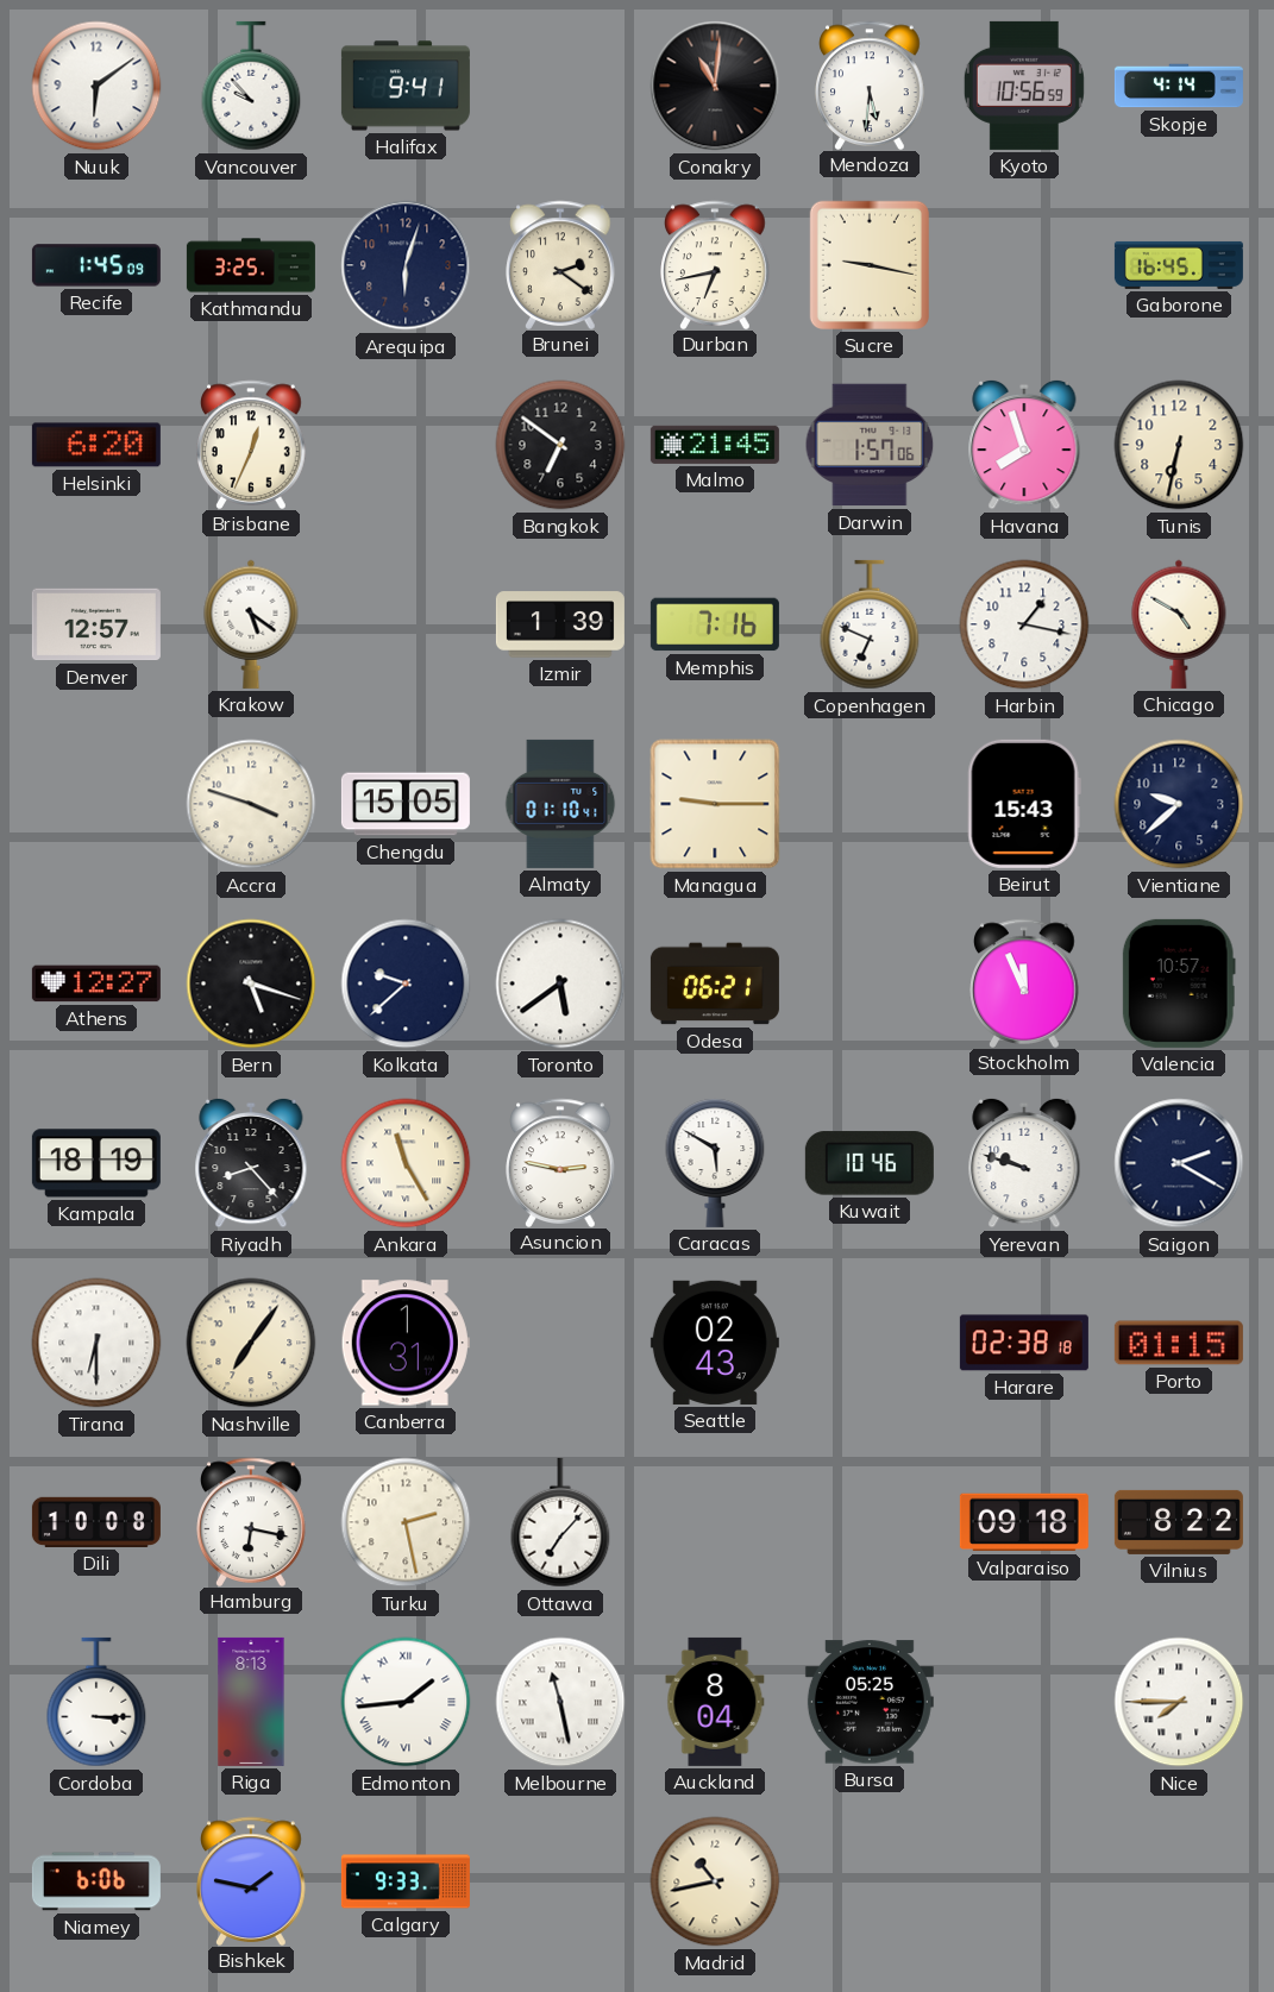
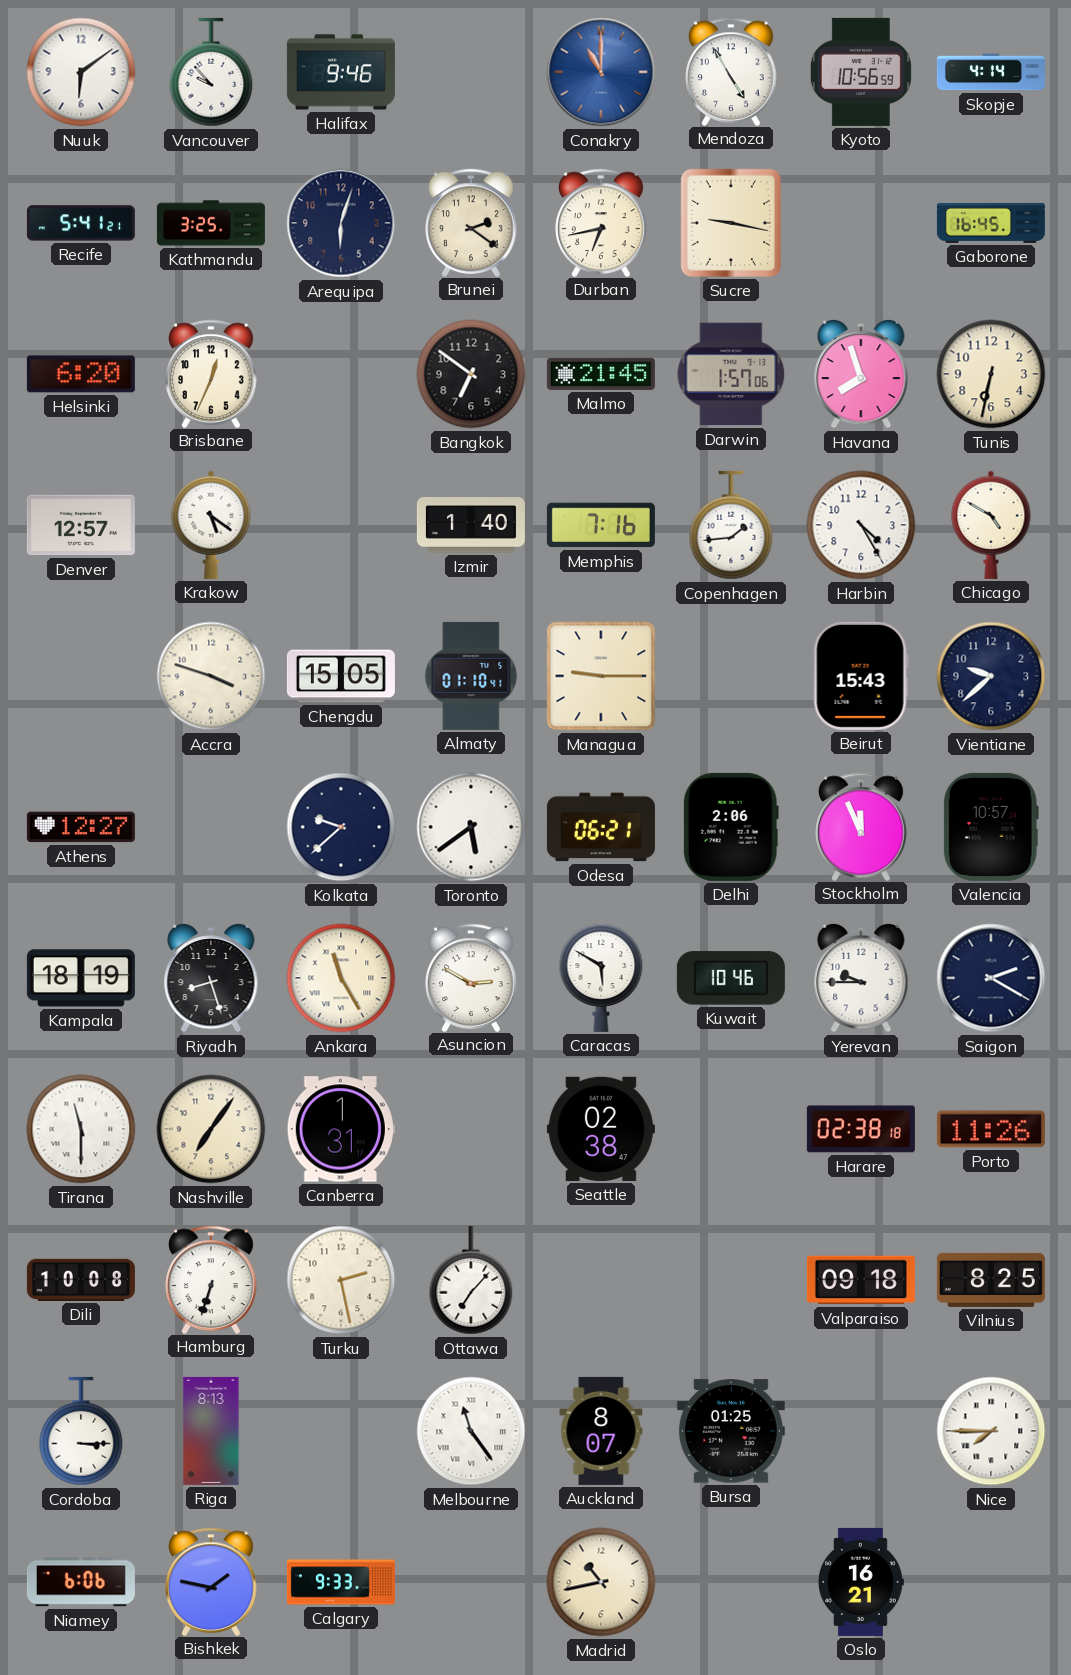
Halifax: 9:41 -> 9:46 (341, 72)
Conakry: 11:01 -> 11:00 (601, 72)
Conakry dial: black -> blue (601, 72)
Mendoza: 5:31 -> 4:55 (731, 71)
Recife: 1:45 -> 5:41 (81, 223)
Izmir: 1:39 -> 1:40 (471, 525)
Copenhagen: 6:49 -> 1:44 (731, 525)
Harbin: 1:17 -> 4:25 (861, 525)
Bern: 5:18 -> none (251, 984)
Delhi: none -> 2:06 (731, 827)
Riyadh: 8:23 -> 8:27 (211, 978)
Asuncion: 2:47 -> 2:50 (471, 977)
Yerevan: 9:48 -> 9:45 (861, 978)
Tirana: 6:30 -> 11:30 (81, 1129)
Seattle: 02:43 -> 02:38 (601, 1129)
Porto: 01:15 -> 11:26 (991, 1129)
Hamburg: 6:17 -> 6:33 (211, 1279)
Vilnius: 8:22 -> 8:25 (991, 1280)
Edmonton: 1:44 -> none (406, 1702)
Melbourne: 11:28 -> 11:24 (471, 1431)
Auckland: 8:04 -> 8:07 (601, 1431)
Bursa: 05:25 -> 01:25 (731, 1431)
Oslo: none -> 16:21 (860, 1582)
